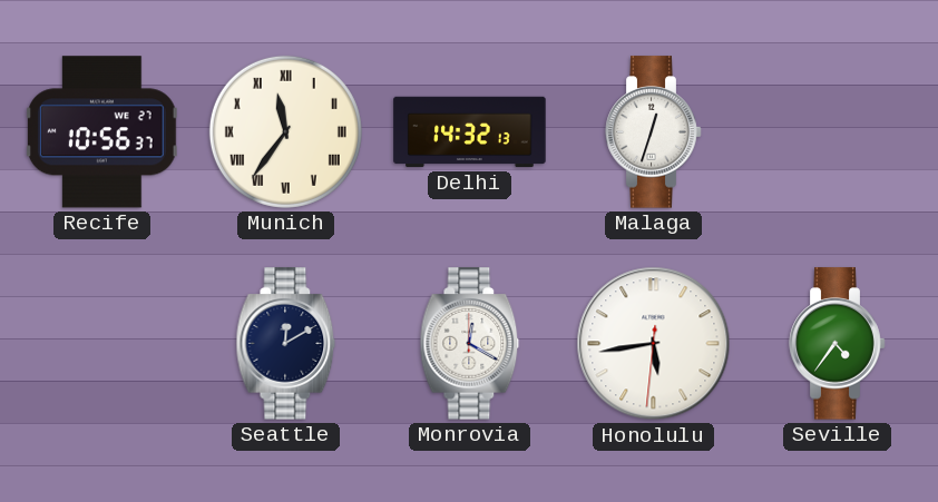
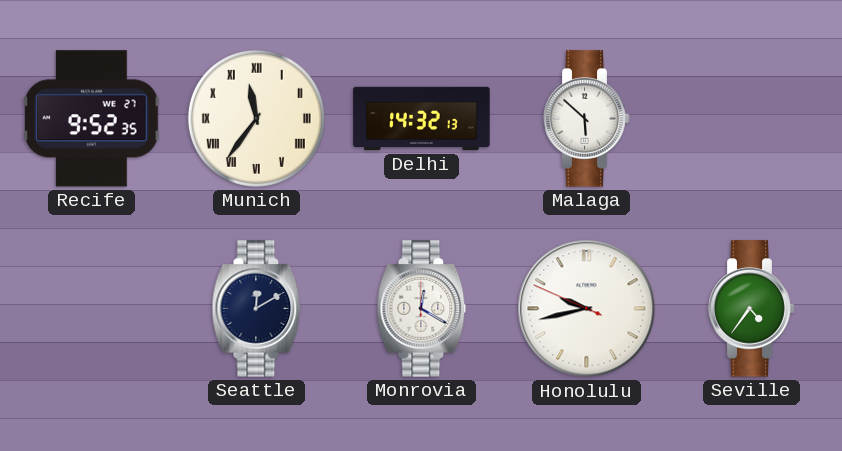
Recife: 10:56 -> 9:52 (91, 119)
Malaga: 12:33 -> 5:52 (587, 119)
Honolulu: 5:43 -> 9:42 (587, 309)
